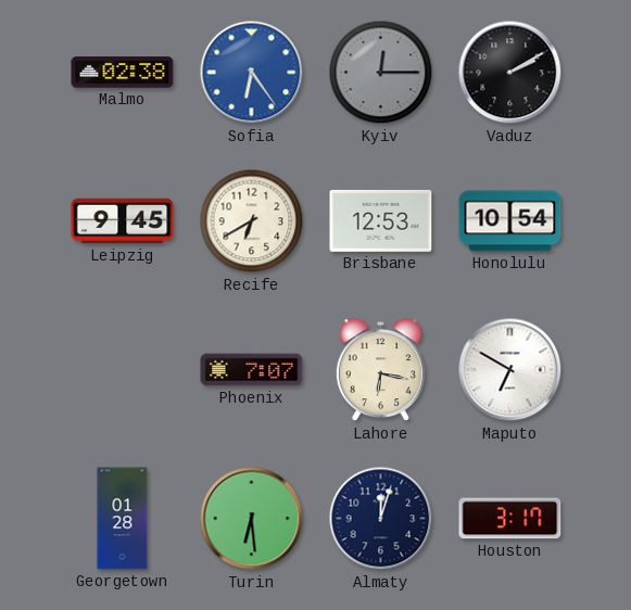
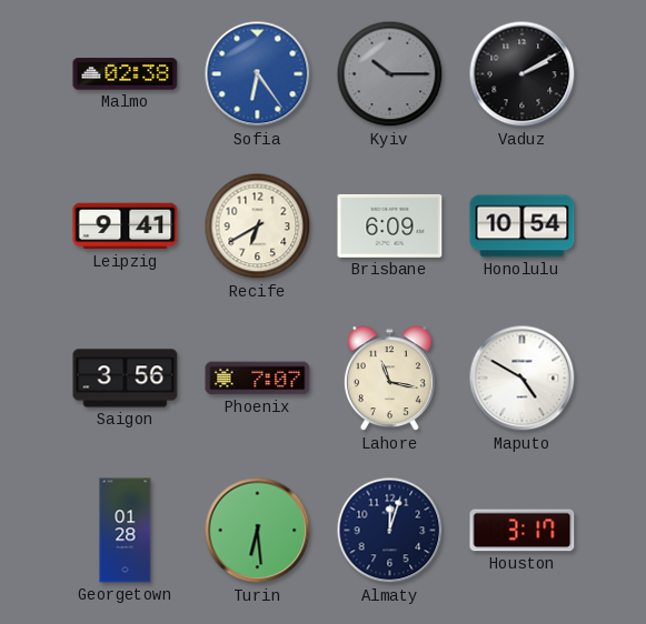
Kyiv: 12:15 -> 10:15 (390, 74)
Leipzig: 9:45 -> 9:41 (126, 227)
Brisbane: 12:53 -> 6:09 (390, 225)
Saigon: none -> 3:56 (126, 379)
Lahore: 6:17 -> 11:17 (389, 379)
Maputo: 6:50 -> 4:50 (523, 379)
